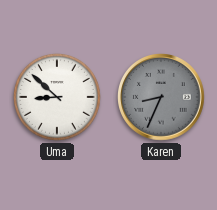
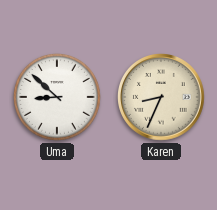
Karen dial: grey -> cream (162, 98)
